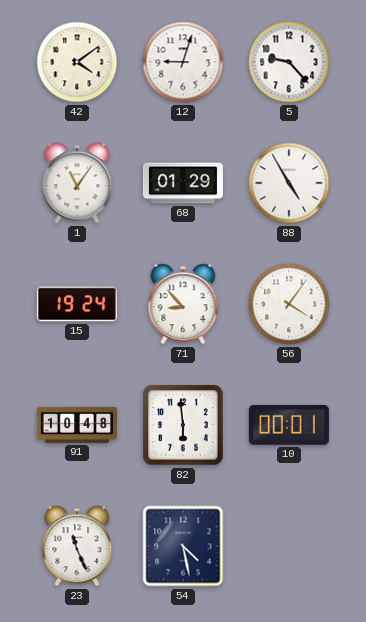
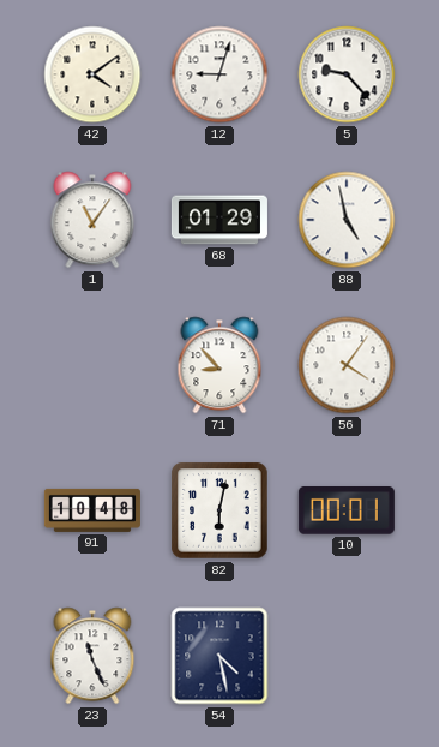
88: 4:55 -> 4:58 (347, 220)
15: 19:24 -> none (77, 304)
82: 5:59 -> 6:02 (220, 510)
